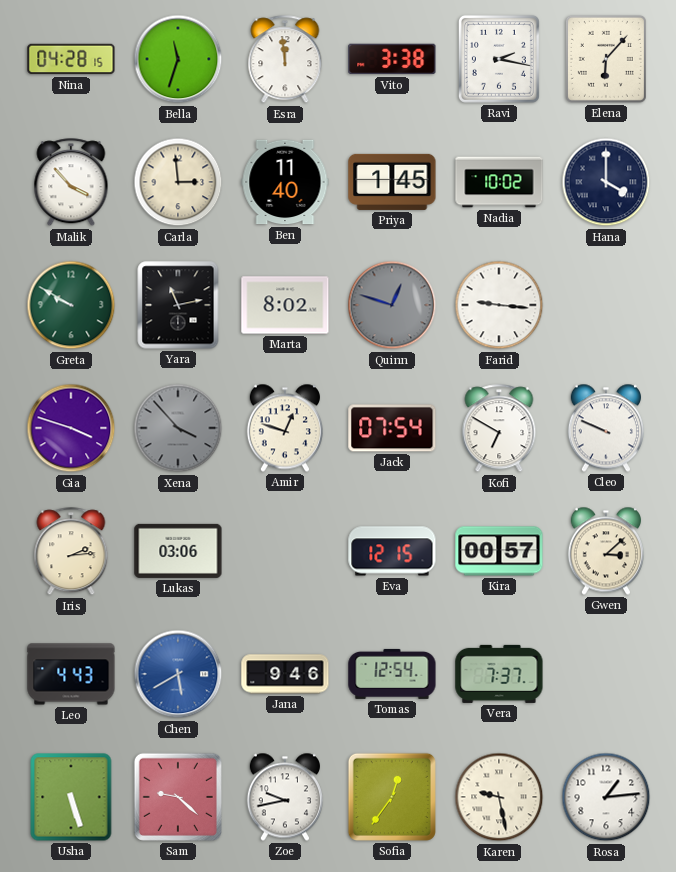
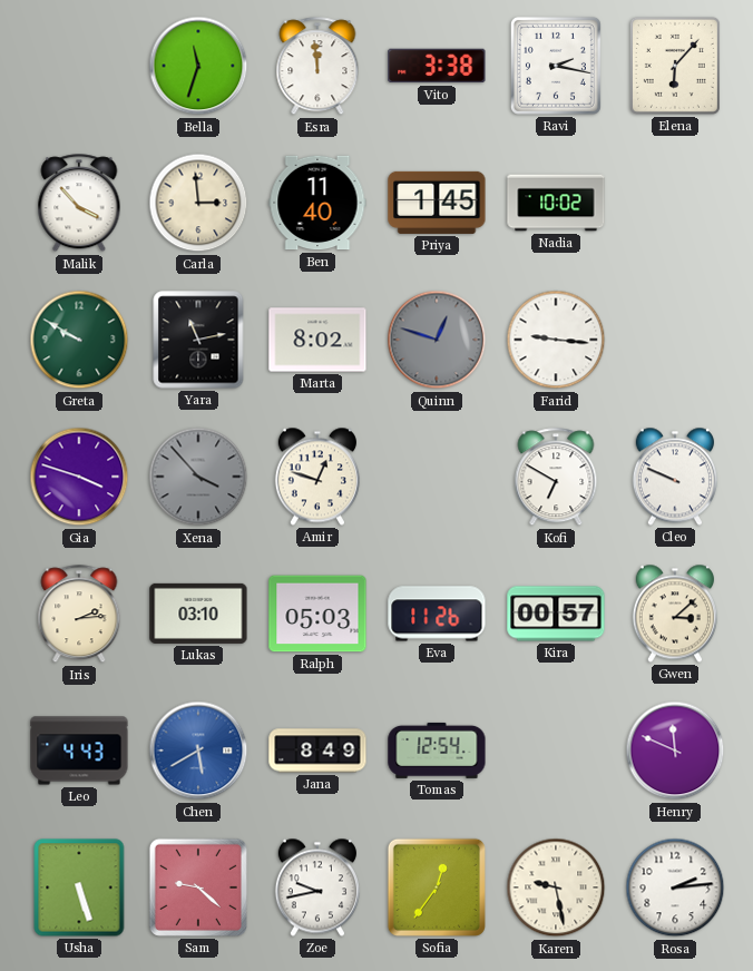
Nina: 04:28 -> none (71, 59)
Hana: 4:00 -> none (606, 182)
Jack: 07:54 -> none (392, 428)
Lukas: 03:06 -> 03:10 (198, 614)
Ralph: none -> 05:03 (317, 614)
Eva: 12:15 -> 11:26 (437, 614)
Jana: 9:46 -> 8:49 (317, 751)
Vera: 7:37 -> none (499, 674)
Henry: none -> 11:49 (675, 751)
Rosa: 1:14 -> 2:14 (675, 887)
